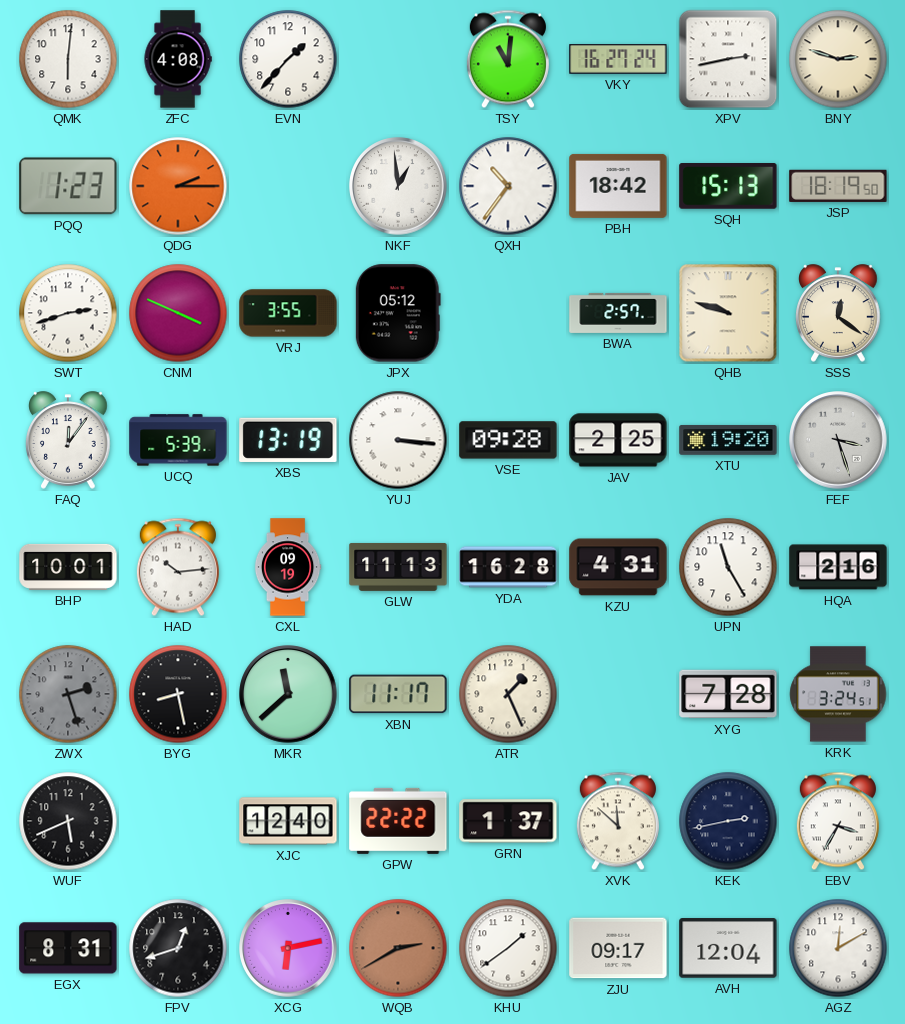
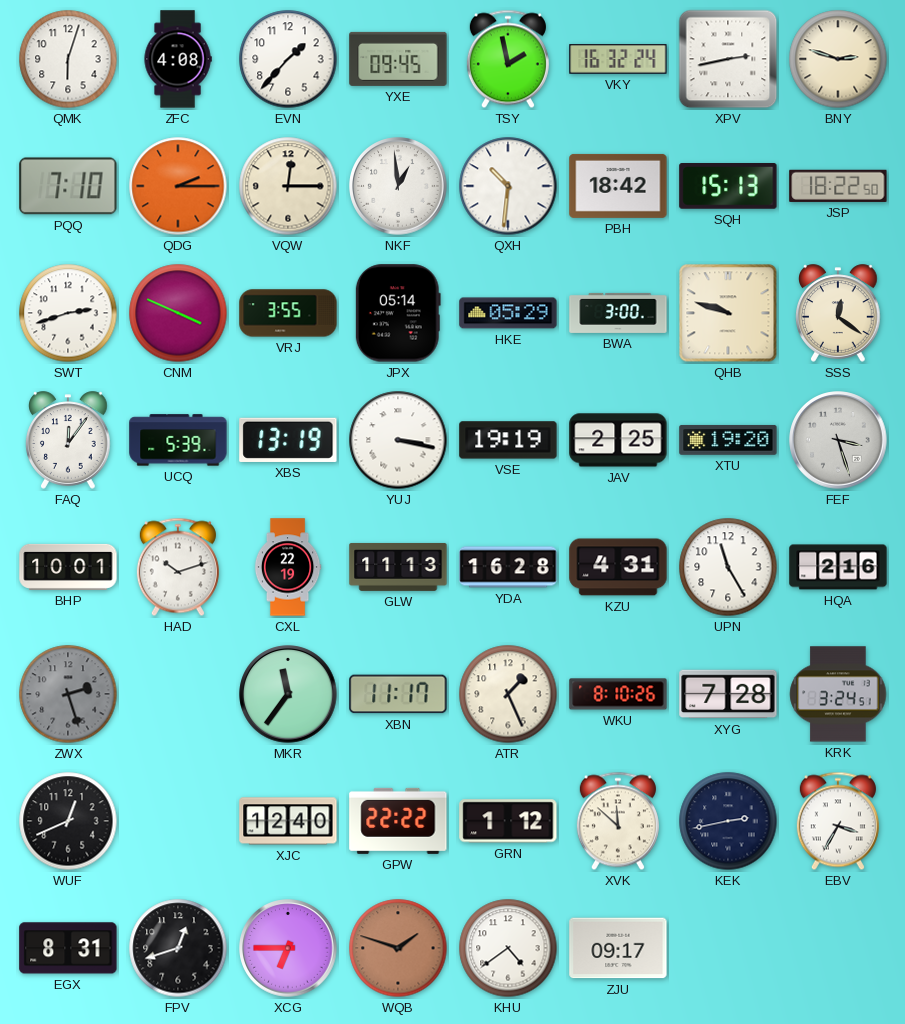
QMK: 6:01 -> 6:03 (68, 59)
YXE: none -> 09:45 (398, 59)
TSY: 11:01 -> 1:58 (508, 59)
VKY: 16:27 -> 16:32 (618, 60)
PQQ: 1:23 -> 7:10 (68, 186)
VQW: none -> 12:15 (288, 186)
QXH: 10:36 -> 10:31 (508, 186)
JSP: 18:19 -> 18:22 (838, 186)
JPX: 05:12 -> 05:14 (398, 313)
HKE: none -> 05:29 (508, 313)
BWA: 2:57 -> 3:00 (618, 313)
YUJ: 3:16 -> 3:17 (398, 440)
VSE: 09:28 -> 19:19 (508, 440)
HAD: 10:14 -> 10:12 (178, 567)
CXL: 09:19 -> 22:19 (288, 567)
BYG: 8:28 -> none (178, 694)
MKR: 11:38 -> 11:36 (288, 694)
WKU: none -> 8:10 (618, 694)
WUF: 5:41 -> 12:41 (68, 821)
GRN: 1:37 -> 1:12 (508, 821)
XCG: 6:13 -> 6:45 (288, 948)
WQB: 2:40 -> 1:48 (398, 948)
KHU: 1:39 -> 4:39 (508, 948)
AVH: 12:04 -> none (728, 948)
AGZ: 12:10 -> none (838, 948)
